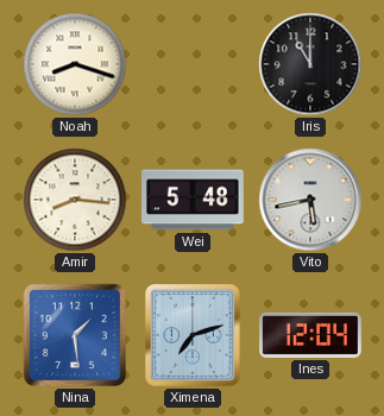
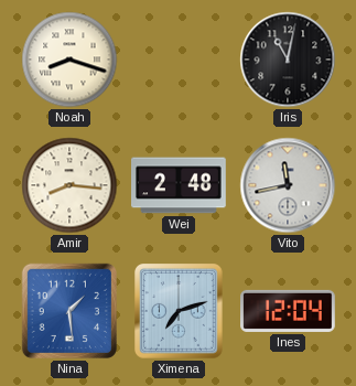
Iris: 11:00 -> 11:02 (288, 60)
Wei: 5:48 -> 2:48 (180, 185)
Vito: 5:43 -> 11:43 (288, 185)
